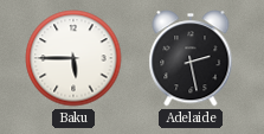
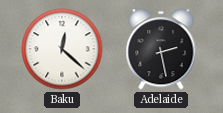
Baku: 5:45 -> 12:22 (62, 49)
